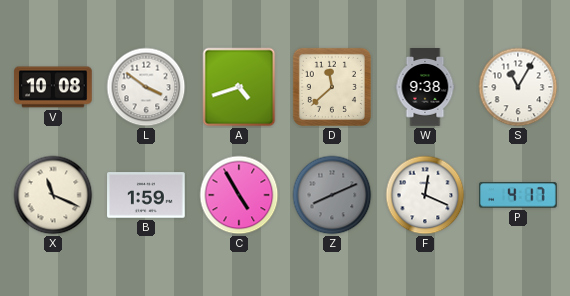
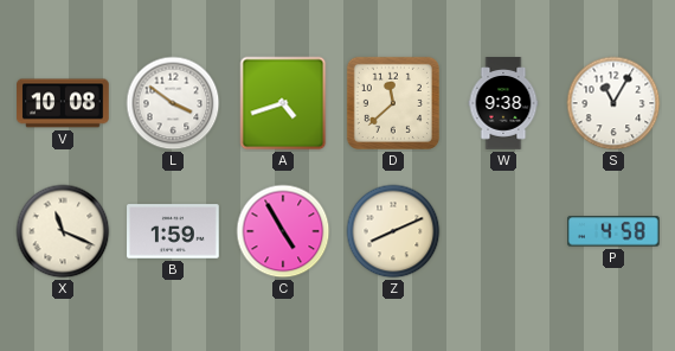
Z dial: grey -> cream (393, 231)
F: 12:19 -> none (425, 195)
P: 4:17 -> 4:58 (615, 231)
